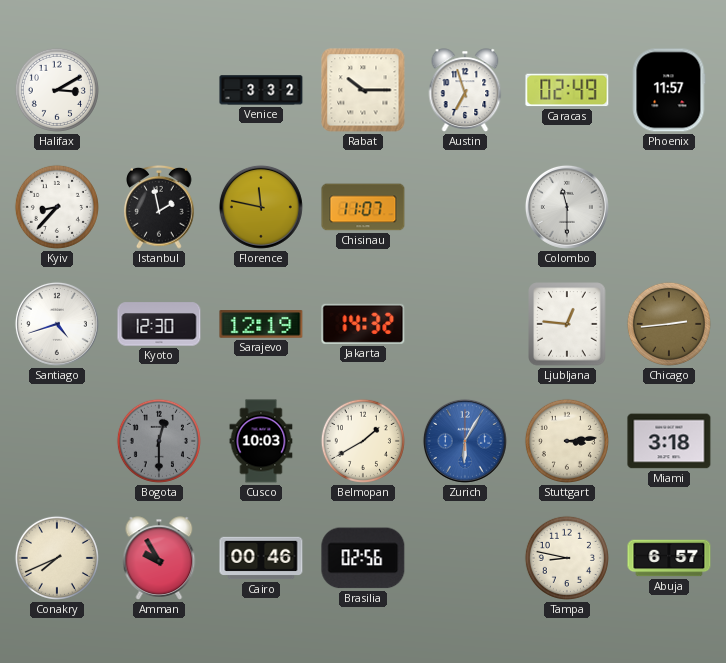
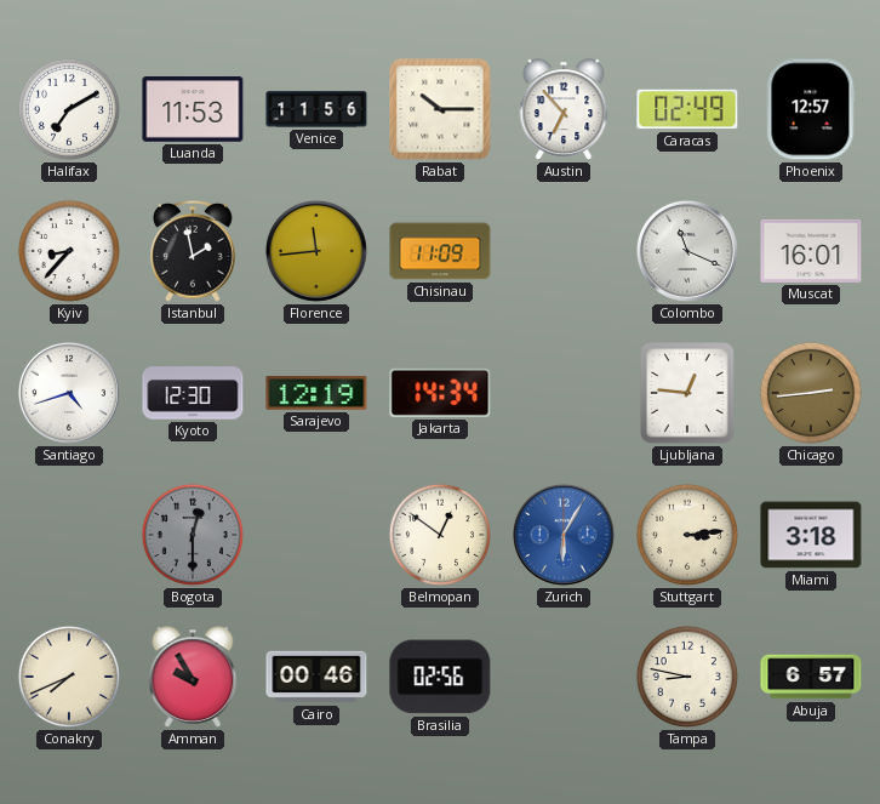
Halifax: 3:10 -> 7:10 (69, 109)
Luanda: none -> 11:53 (193, 109)
Venice: 3:32 -> 11:56 (316, 109)
Austin: 6:57 -> 6:53 (564, 109)
Phoenix: 11:57 -> 12:57 (811, 109)
Florence: 11:47 -> 11:44 (316, 251)
Chisinau: 11:07 -> 11:09 (440, 251)
Colombo: 11:30 -> 11:19 (687, 251)
Muscat: none -> 16:01 (811, 251)
Jakarta: 14:32 -> 14:34 (440, 393)
Cusco: 10:03 -> none (261, 441)
Belmopan: 1:40 -> 12:51 (440, 535)
